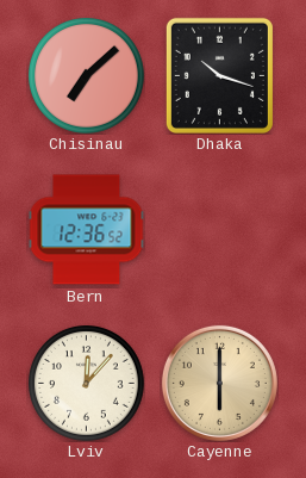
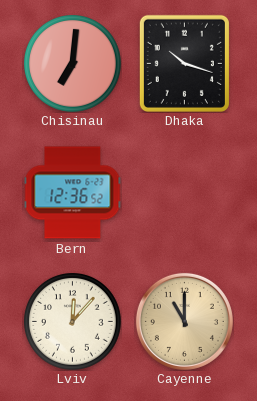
Chisinau: 7:08 -> 7:01 (73, 64)
Cayenne: 6:00 -> 11:00 (184, 321)
